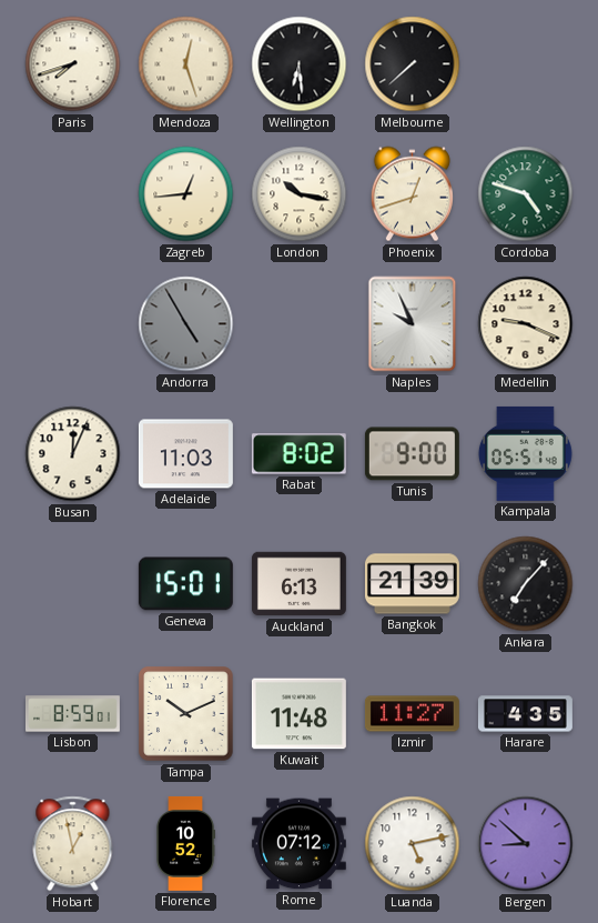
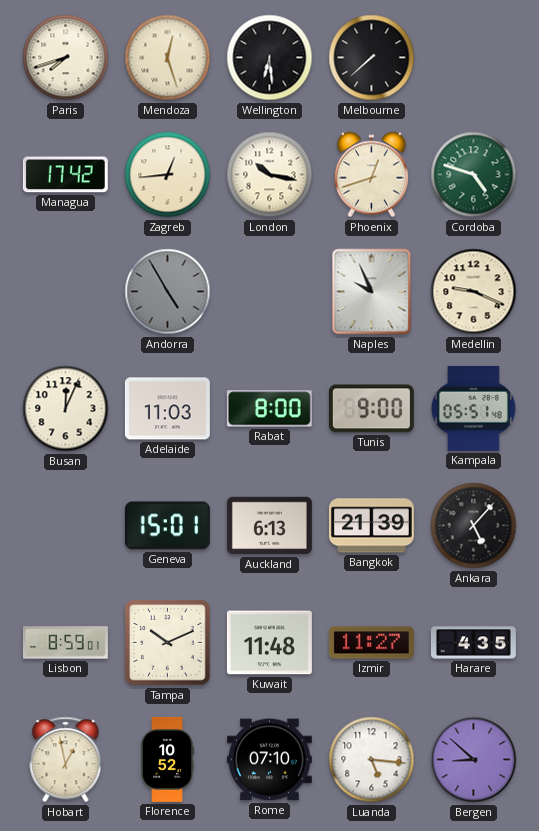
Managua: none -> 17:42 (65, 175)
Rabat: 8:02 -> 8:00 (269, 409)
Ankara: 7:07 -> 5:07 (474, 526)
Rome: 07:12 -> 07:10 (269, 760)
Luanda: 5:13 -> 5:16 (372, 760)
